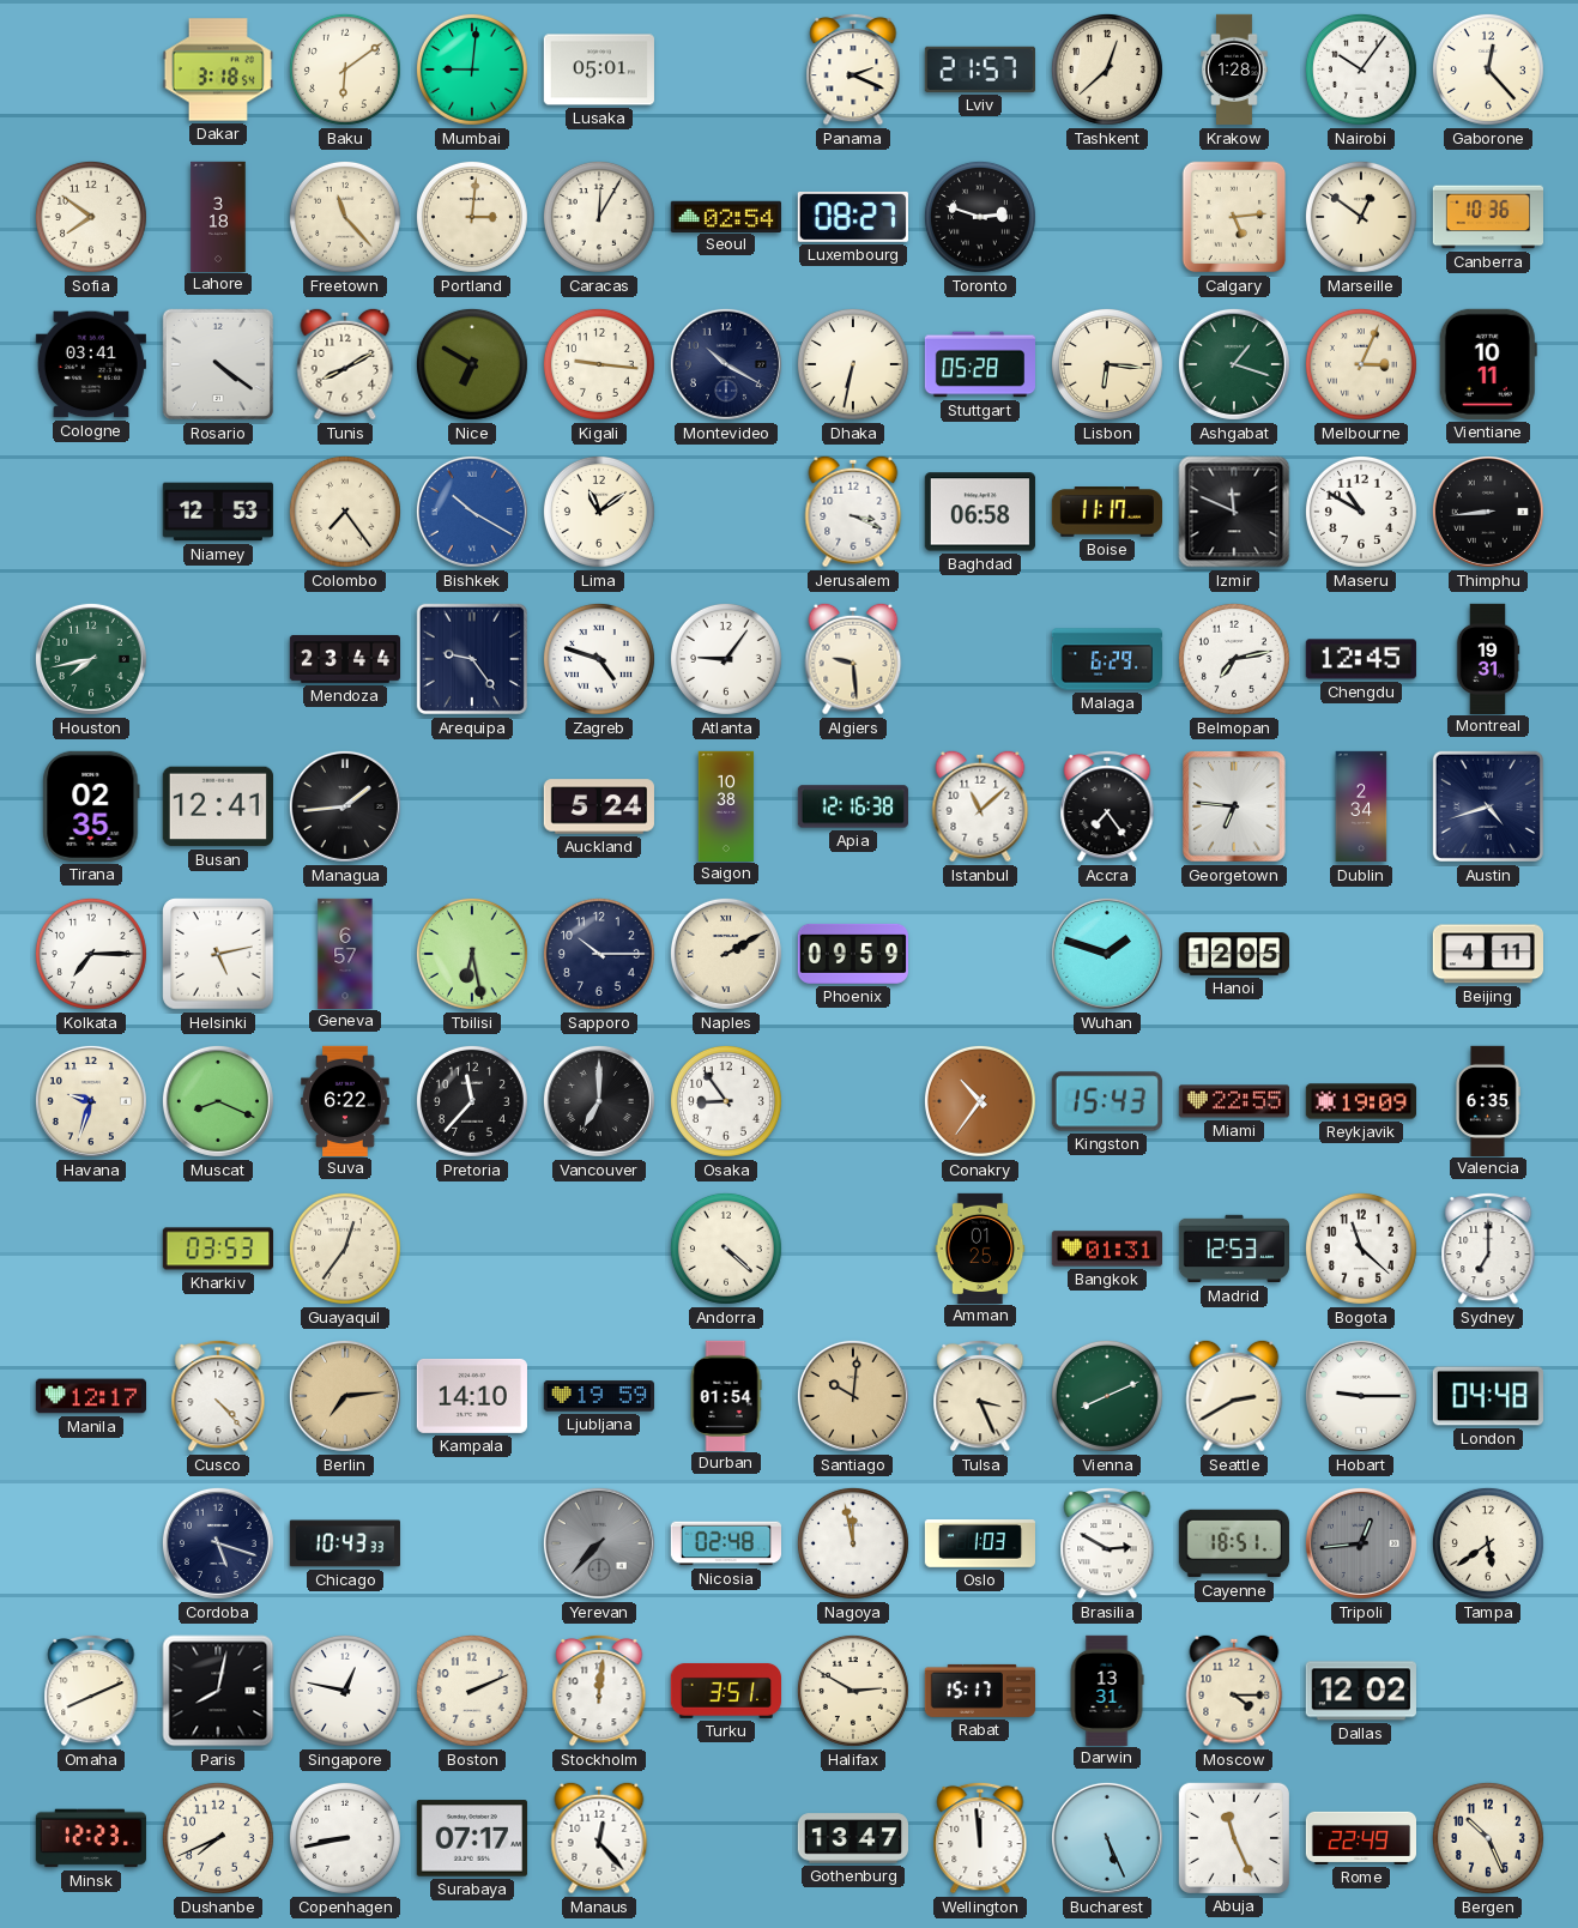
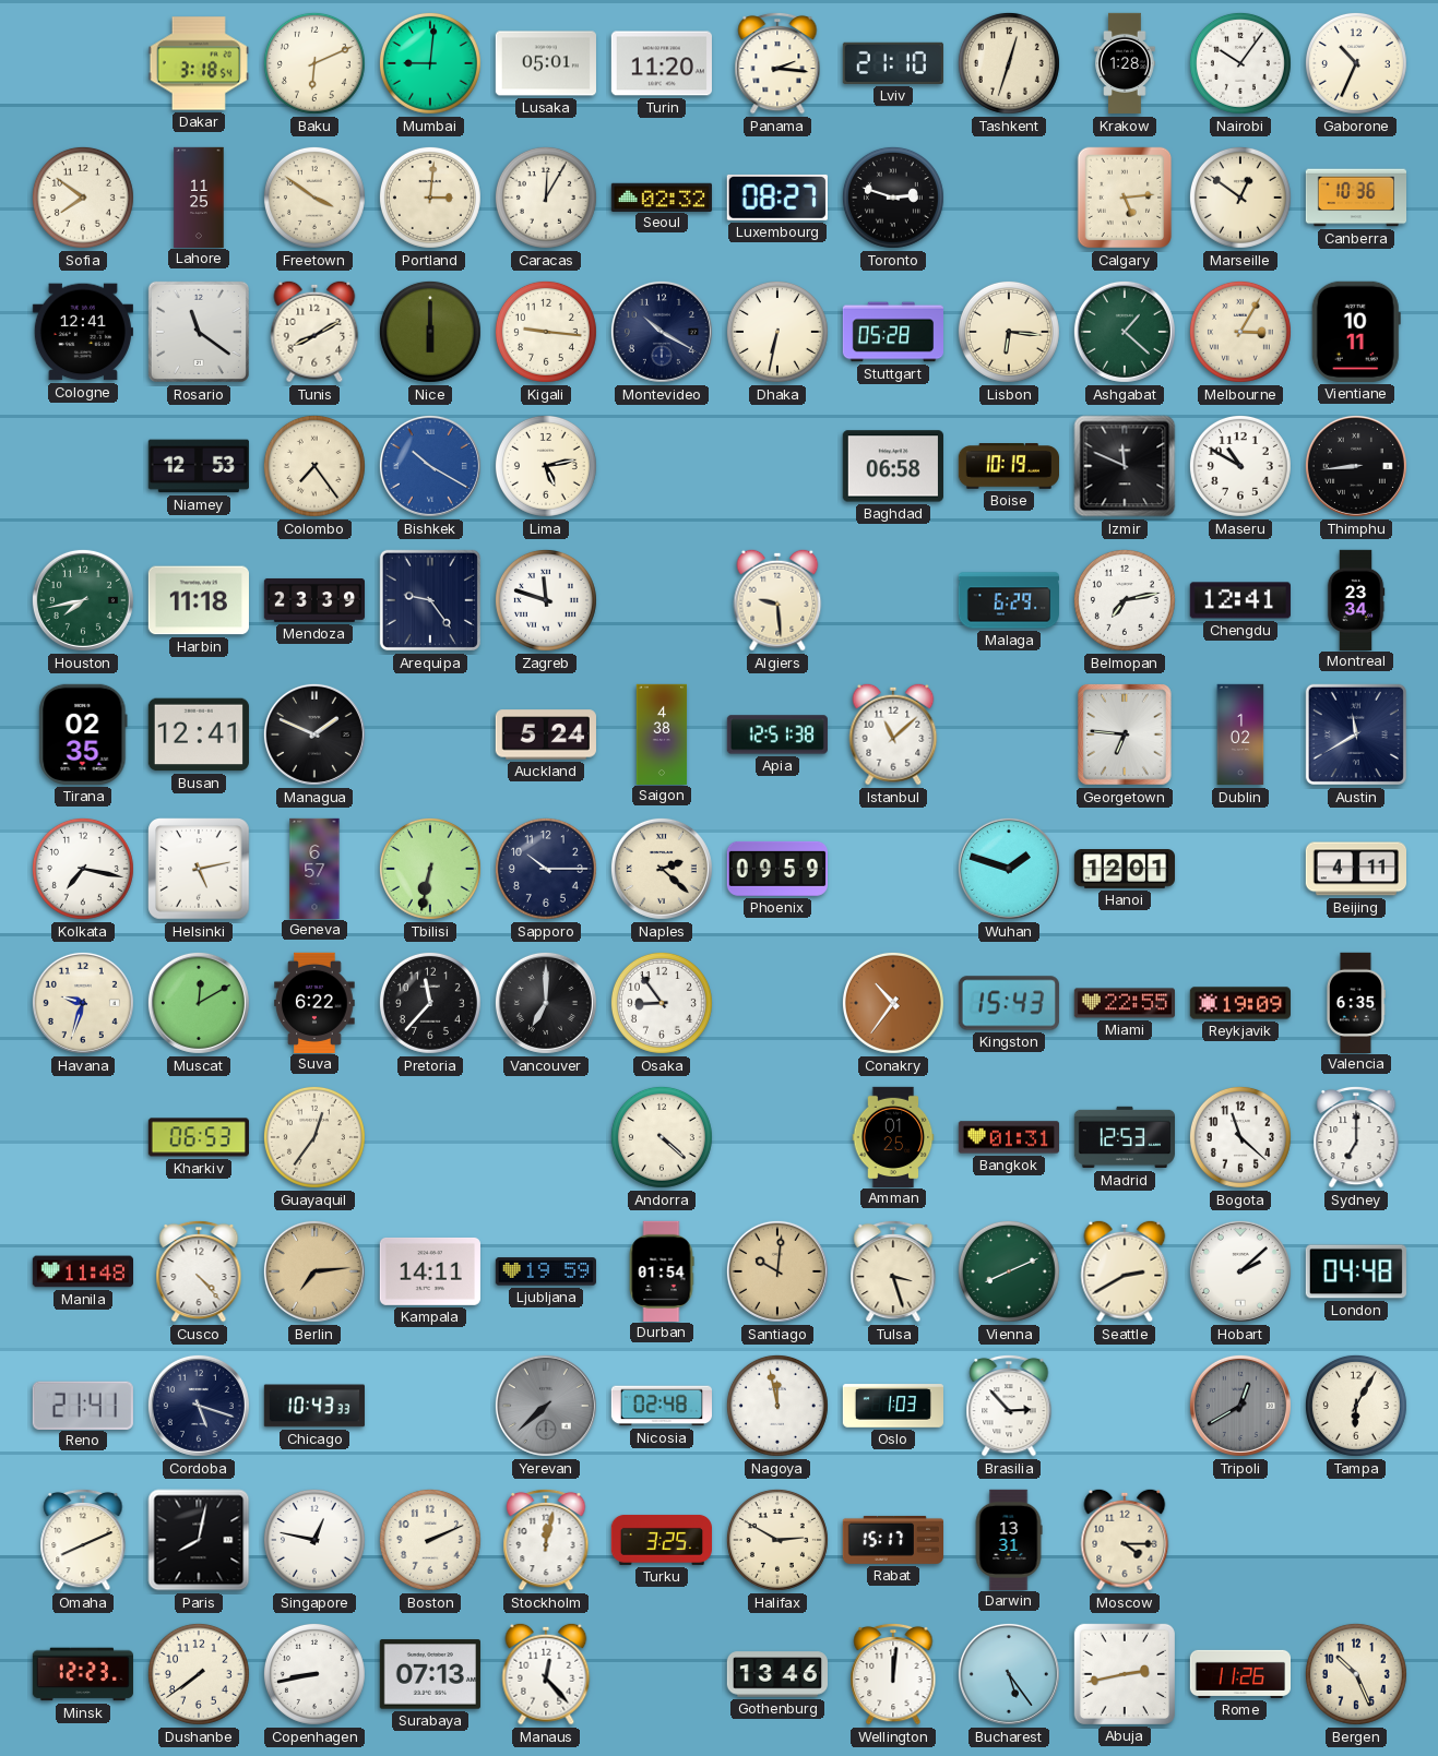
Baku: 6:09 -> 6:11 (314, 63)
Turin: none -> 11:20 (662, 63)
Panama: 2:19 -> 2:16 (777, 63)
Lviv: 21:57 -> 21:10 (893, 63)
Tashkent: 12:38 -> 12:33 (1009, 63)
Gaborone: 12:23 -> 10:34 (1356, 63)
Lahore: 3:18 -> 11:25 (199, 196)
Freetown: 11:23 -> 3:51 (314, 198)
Seoul: 02:54 -> 02:32 (662, 196)
Cologne: 03:41 -> 12:41 (83, 332)
Rosario: 4:21 -> 11:21 (199, 332)
Nice: 6:50 -> 6:00 (430, 332)
Ashgabat: 1:18 -> 1:22 (1125, 332)
Melbourne: 3:04 -> 3:05 (1240, 332)
Lima: 11:09 -> 5:13 (546, 466)
Jerusalem: 3:19 -> none (853, 512)
Boise: 11:17 -> 10:19 (1008, 466)
Harbin: none -> 11:18 (198, 600)
Mendoza: 23:44 -> 23:39 (313, 600)
Zagreb: 4:48 -> 11:48 (546, 600)
Atlanta: 9:06 -> none (726, 659)
Chengdu: 12:45 -> 12:41 (1240, 600)
Montreal: 19:31 -> 23:34 (1356, 599)
Managua: 1:44 -> 1:49 (314, 734)
Saigon: 10:38 -> 4:38 (662, 733)
Apia: 12:16 -> 12:51 (777, 734)
Accra: 7:24 -> none (1107, 806)
Dublin: 2:34 -> 1:02 (1240, 734)
Austin: 4:42 -> 11:40 (1356, 734)
Kolkata: 7:15 -> 7:17 (83, 869)
Tbilisi: 6:28 -> 6:32 (430, 869)
Naples: 2:10 -> 2:22 (662, 869)
Hanoi: 12:05 -> 12:01 (1124, 869)
Muscat: 8:19 -> 12:10 (199, 1003)
Kharkiv: 03:53 -> 06:53 (199, 1137)
Manila: 12:17 -> 11:48 (82, 1271)
Kampala: 14:10 -> 14:11 (430, 1271)
Tulsa: 3:26 -> 3:27 (893, 1271)
Hobart: 9:15 -> 2:08 (1240, 1271)
Reno: none -> 21:41 (83, 1405)
Yerevan: 7:37 -> 7:38 (546, 1406)
Brasilia: 2:50 -> 2:53 (1009, 1406)
Cayenne: 18:51 -> none (1234, 1543)
Tripoli: 12:44 -> 12:40 (1240, 1406)
Tampa: 5:39 -> 6:05 (1356, 1406)
Stockholm: 12:01 -> 12:02 (546, 1540)
Turku: 3:51 -> 3:25 (661, 1540)
Dallas: 12:02 -> none (1361, 1691)
Dushanbe: 7:41 -> 7:39 (199, 1674)
Surabaya: 07:17 -> 07:13 (430, 1674)
Gothenburg: 13:47 -> 13:46 (776, 1674)
Wellington: 11:59 -> 12:01 (893, 1674)
Bucharest: 5:26 -> 5:24 (1009, 1674)
Abuja: 11:26 -> 2:43 (1125, 1674)
Rome: 22:49 -> 11:26 (1239, 1674)
